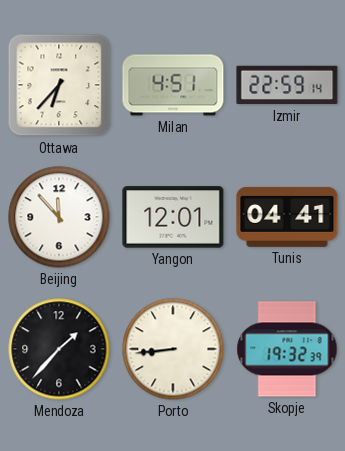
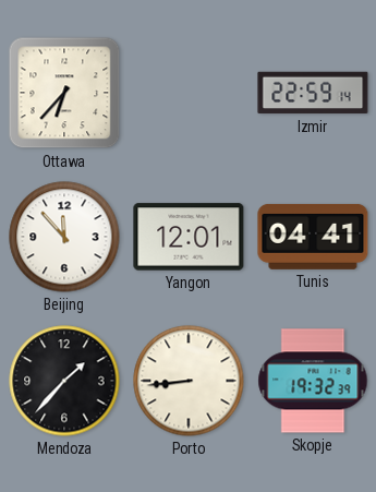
Milan: 4:51 -> none (173, 85)
